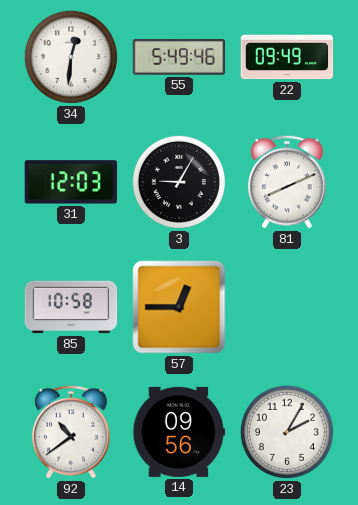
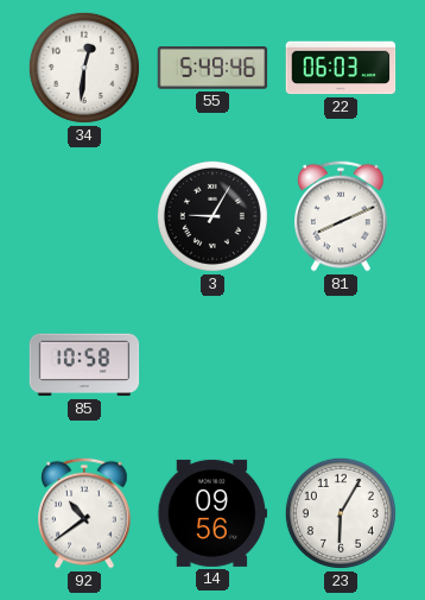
22: 09:49 -> 06:03 (341, 68)
31: 12:03 -> none (70, 182)
57: 12:45 -> none (179, 307)
23: 2:05 -> 6:05 (341, 513)
